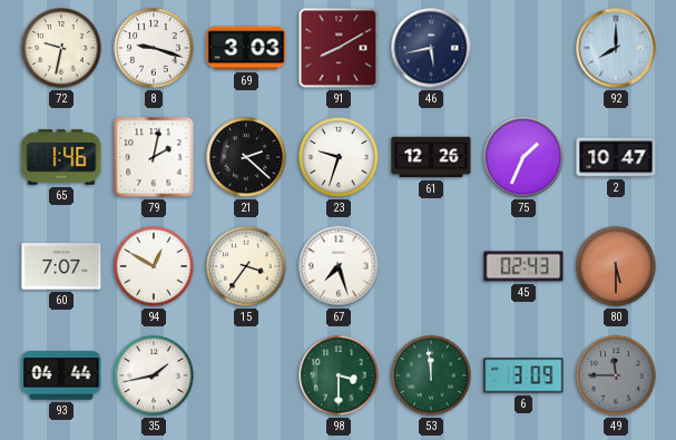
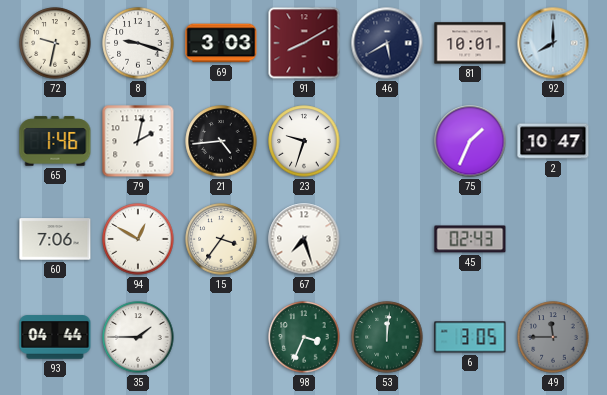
46: 5:43 -> 5:40 (387, 43)
81: none -> 10:01 (470, 43)
21: 2:22 -> 4:44 (221, 141)
61: 12:26 -> none (431, 157)
60: 7:07 -> 7:06 (55, 239)
80: 5:30 -> none (616, 266)
35: 1:43 -> 1:45 (138, 337)
98: 3:30 -> 3:34 (304, 337)
53: 11:59 -> 12:01 (387, 337)
6: 3:09 -> 3:05 (470, 337)
